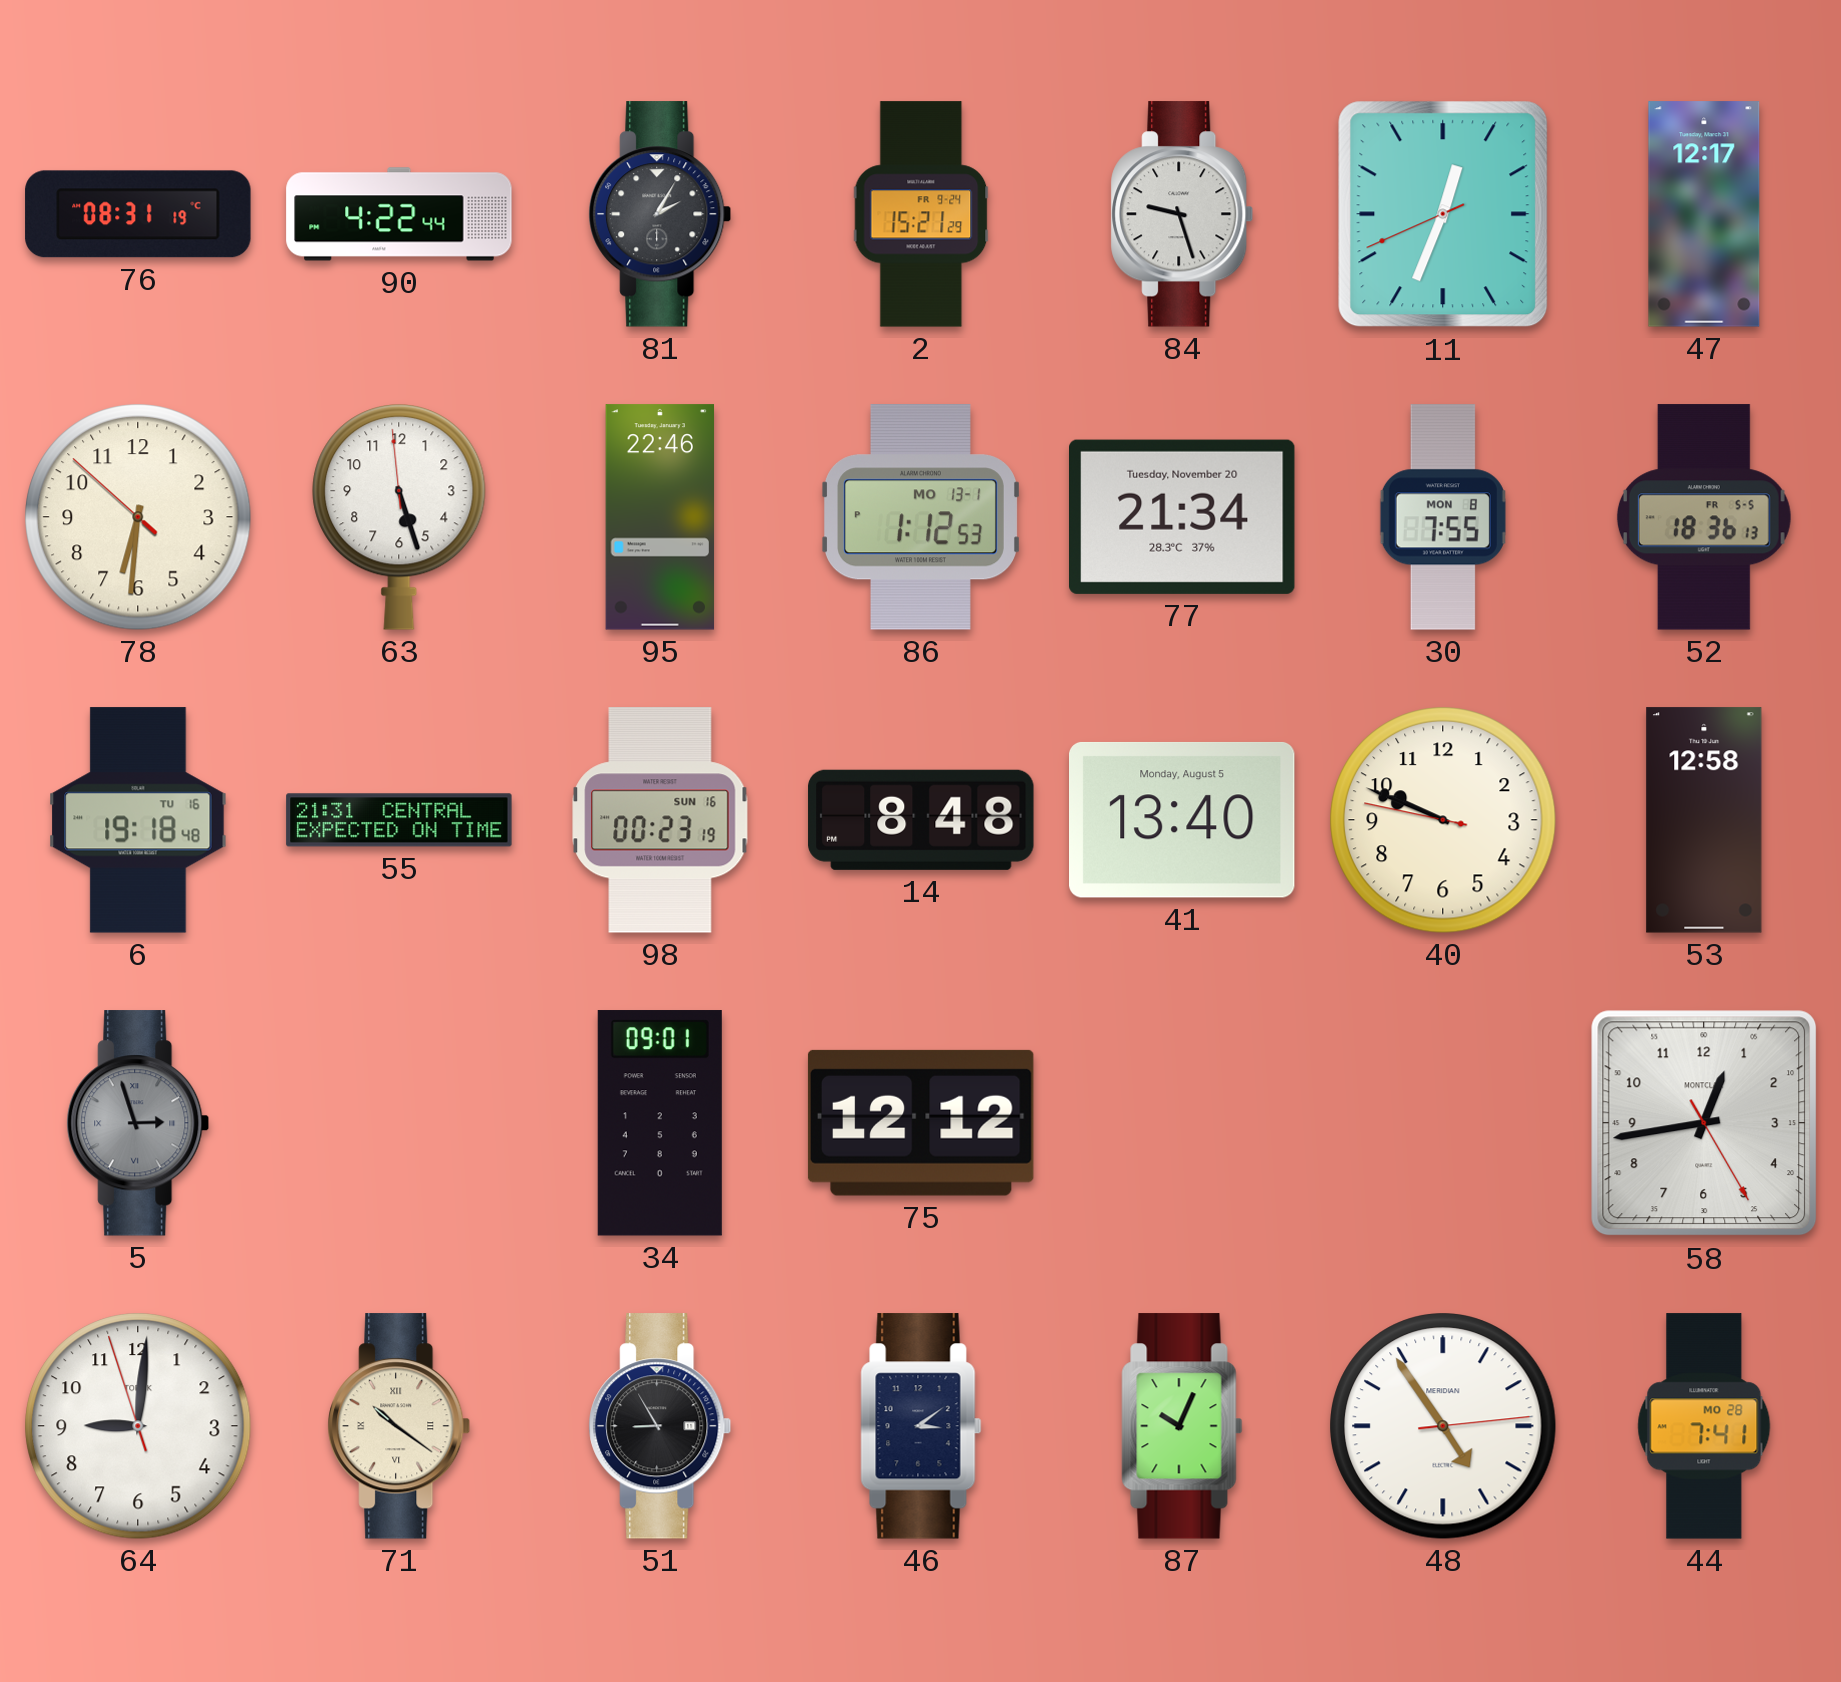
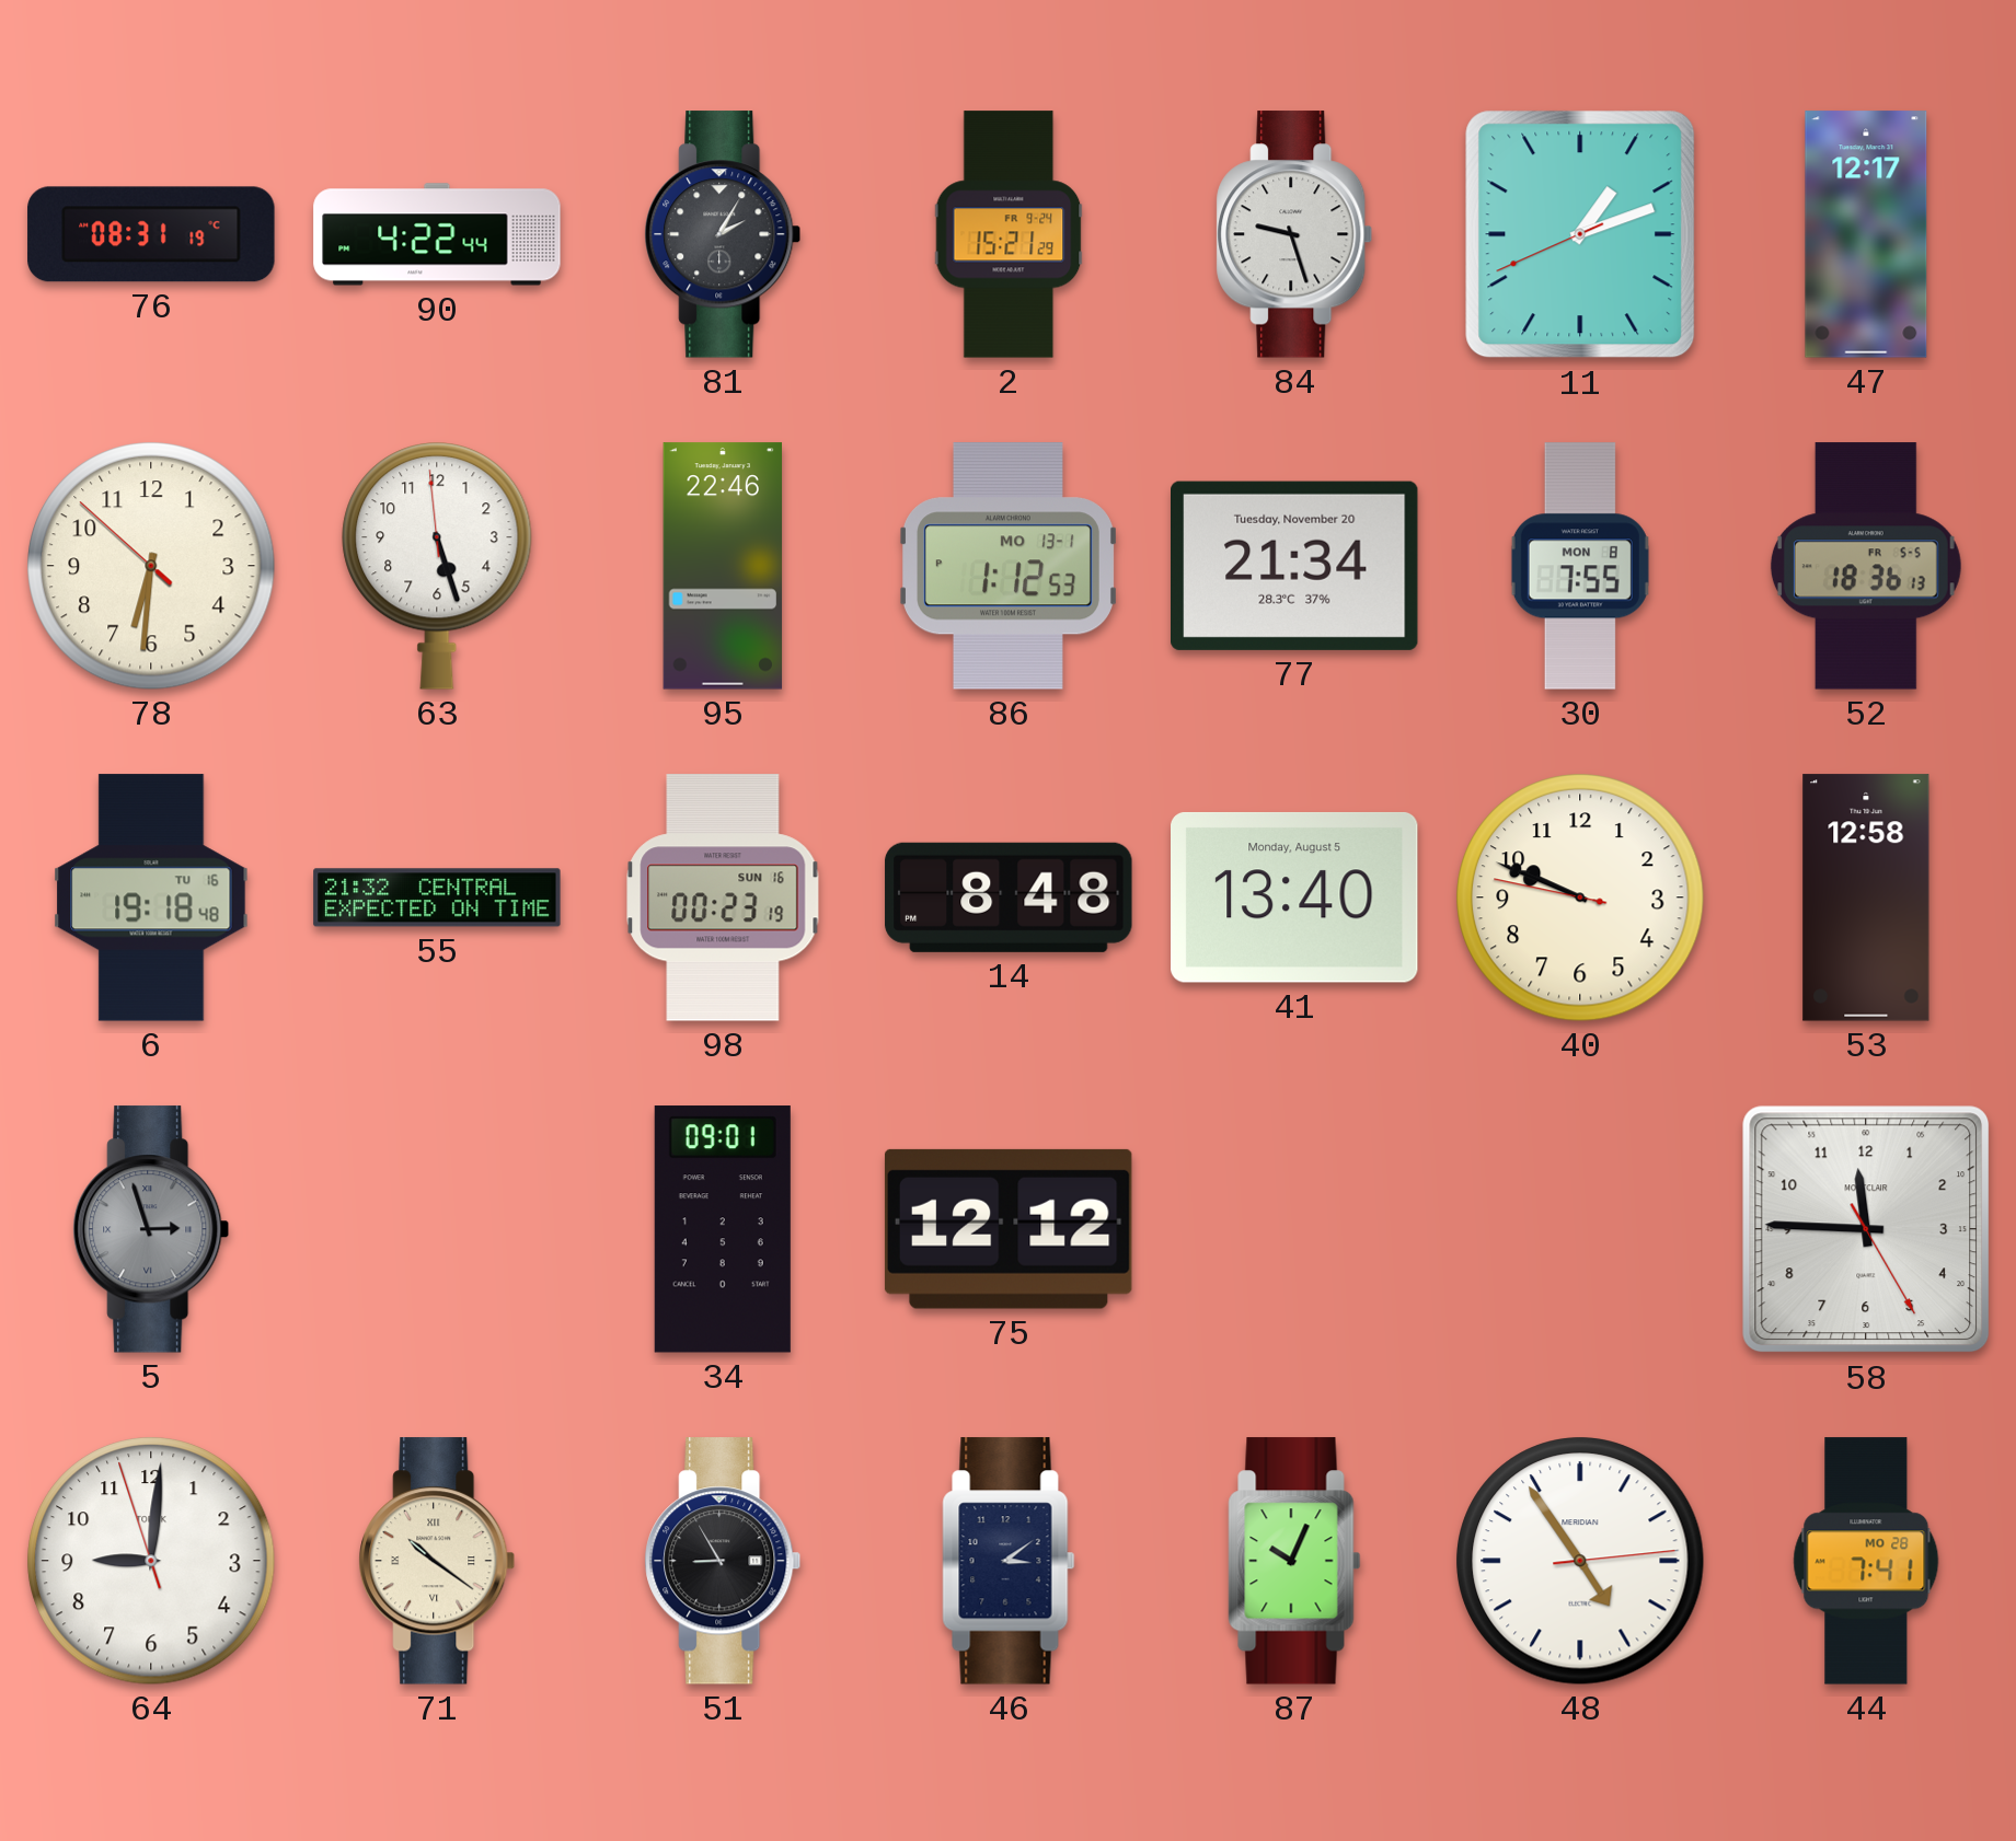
11: 12:33 -> 1:11 (1580, 234)
55: 21:31 -> 21:32 (437, 898)
58: 12:43 -> 11:45 (1866, 1229)
